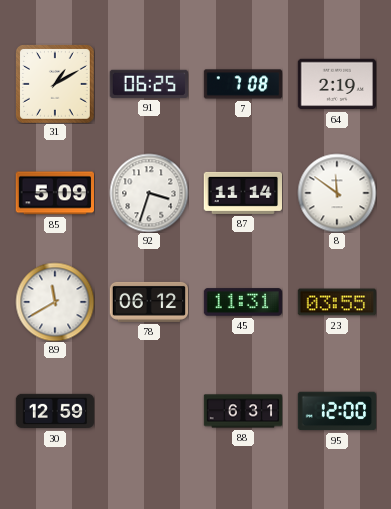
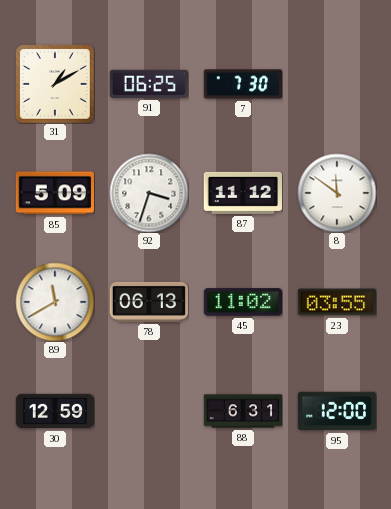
7: 7:08 -> 7:30 (243, 84)
64: 2:19 -> none (337, 84)
87: 11:14 -> 11:12 (242, 193)
78: 06:12 -> 06:13 (149, 302)
45: 11:31 -> 11:02 (243, 302)
